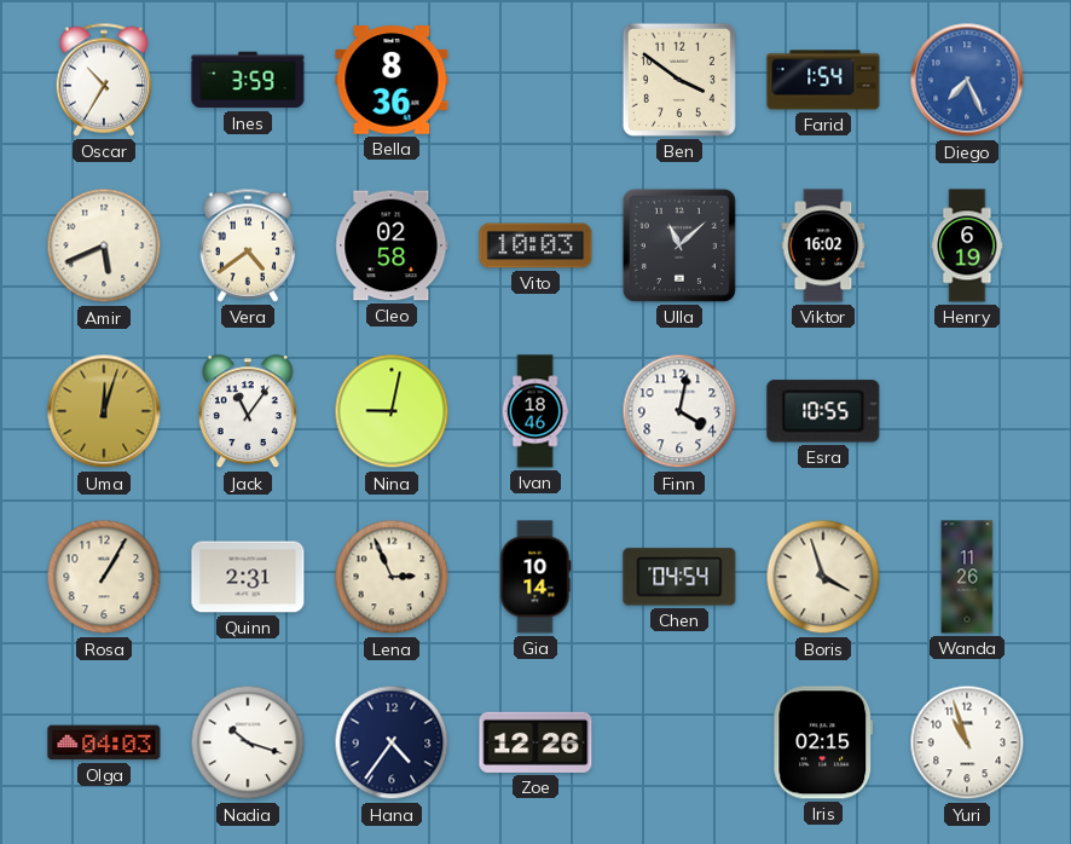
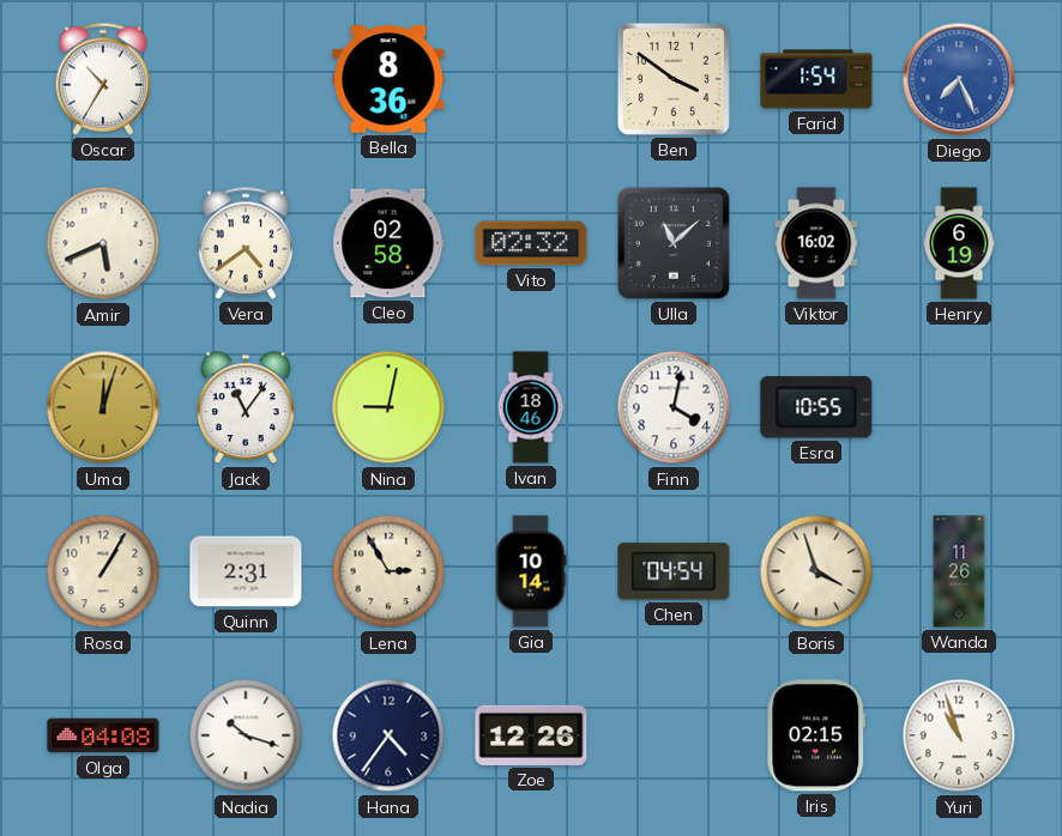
Ines: 3:59 -> none (248, 80)
Vito: 10:03 -> 02:32 (531, 243)
Lena: 2:56 -> 2:55 (388, 571)
Olga: 04:03 -> 04:08 (103, 735)
